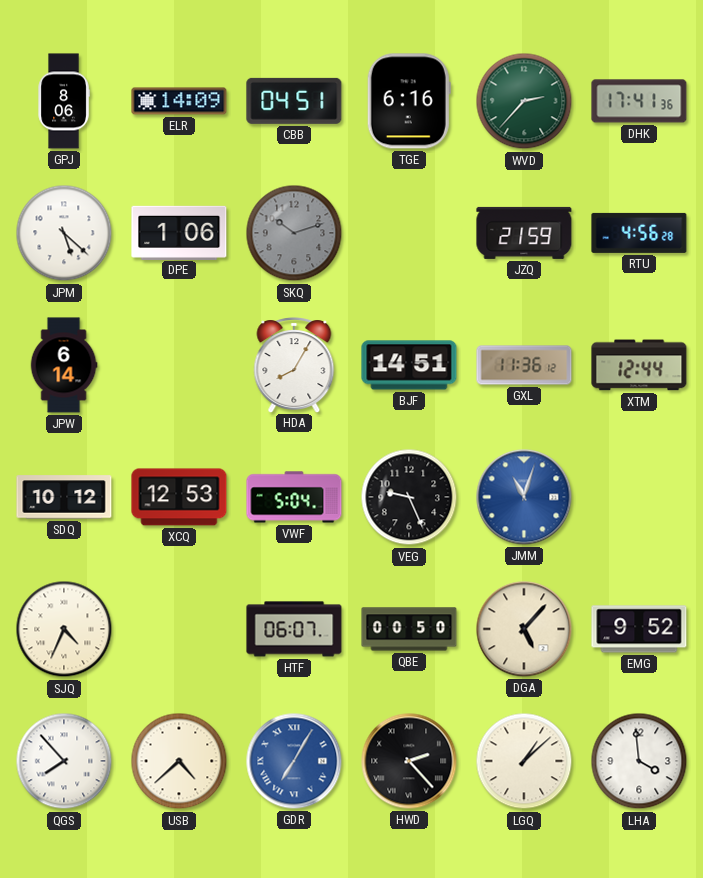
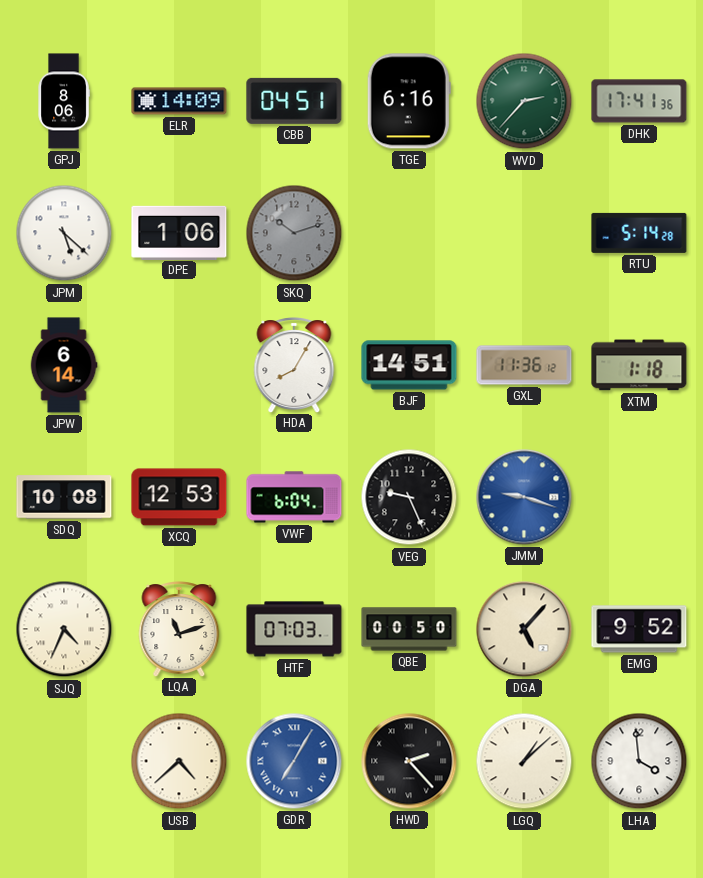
JZQ: 21:59 -> none (524, 233)
RTU: 4:56 -> 5:14 (639, 233)
XTM: 12:44 -> 1:18 (639, 365)
SDQ: 10:12 -> 10:08 (64, 497)
VWF: 5:04 -> 6:04 (294, 497)
JMM: 11:03 -> 9:18 (524, 497)
LQA: none -> 11:12 (179, 629)
HTF: 06:07 -> 07:03 (294, 629)
QGS: 7:53 -> none (64, 761)
